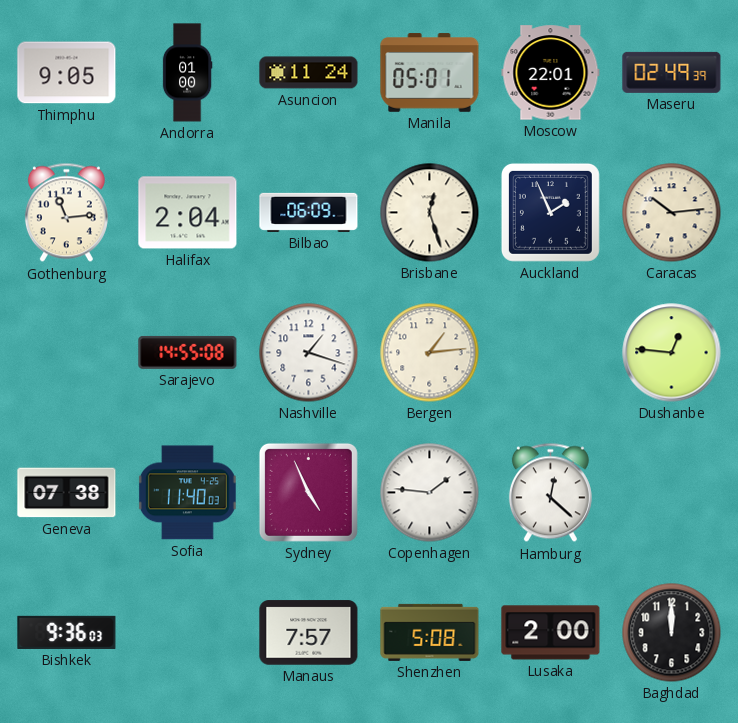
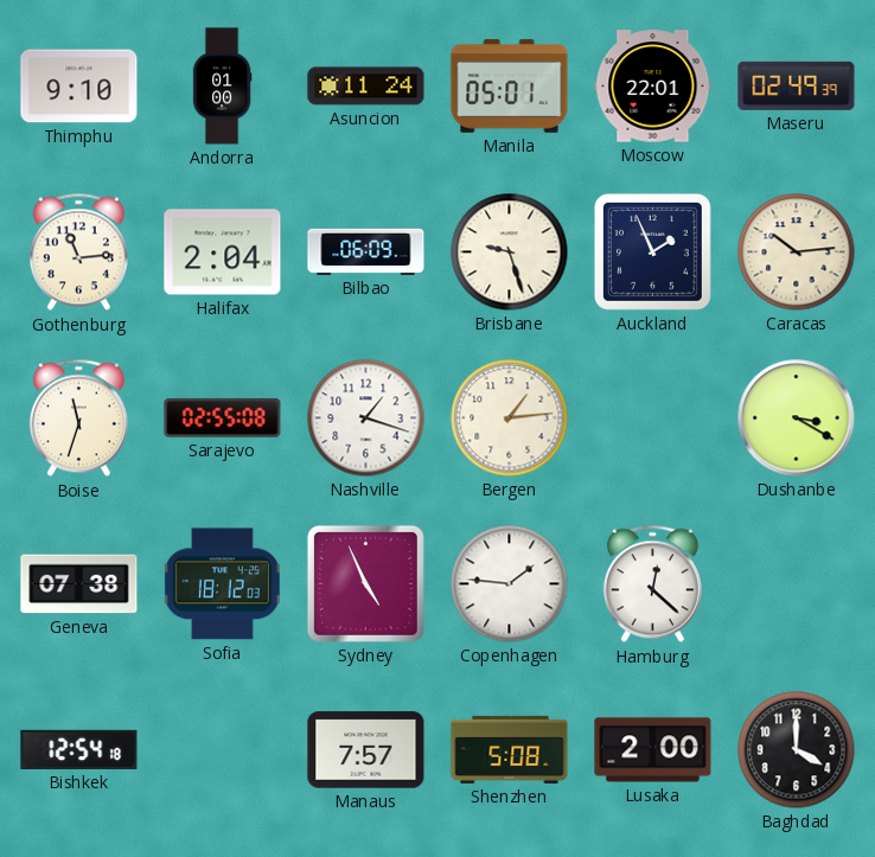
Thimphu: 9:05 -> 9:10 (79, 87)
Brisbane: 12:27 -> 9:27 (510, 252)
Boise: none -> 11:33 (78, 418)
Sarajevo: 14:55 -> 02:55 (223, 417)
Dushanbe: 12:46 -> 3:20 (797, 418)
Sofia: 11:40 -> 18:12 (222, 584)
Bishkek: 9:36 -> 12:54 (79, 749)
Baghdad: 12:00 -> 4:00 (797, 750)
